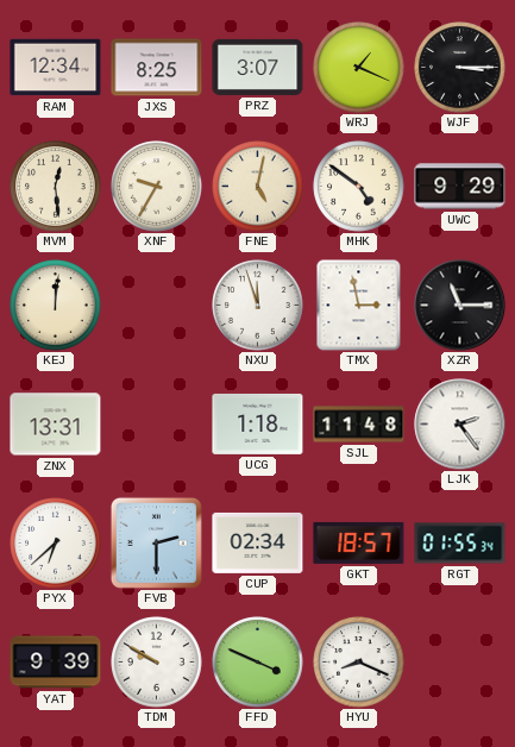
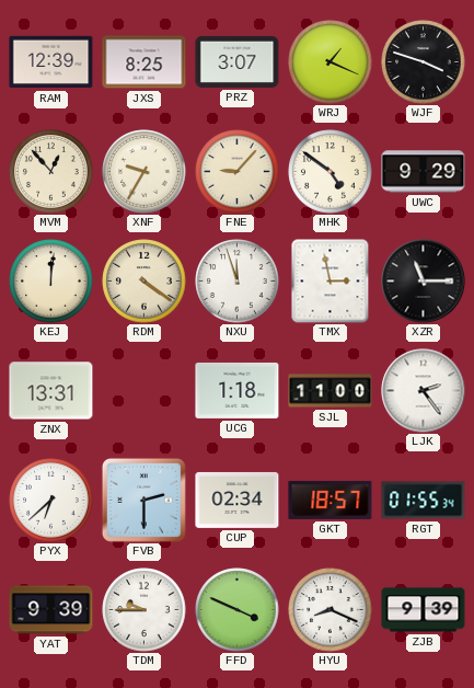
RAM: 12:34 -> 12:39 (51, 62)
WJF: 3:15 -> 3:48 (424, 62)
MVM: 12:29 -> 12:53 (51, 172)
FNE: 5:02 -> 9:07 (238, 172)
RDM: none -> 4:21 (144, 282)
SJL: 11:48 -> 11:00 (331, 391)
TDM: 9:50 -> 9:45 (144, 610)
ZJB: none -> 9:39 (424, 610)
